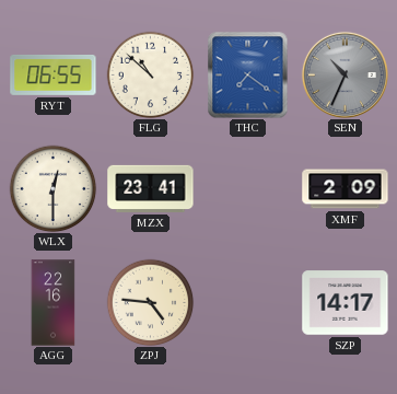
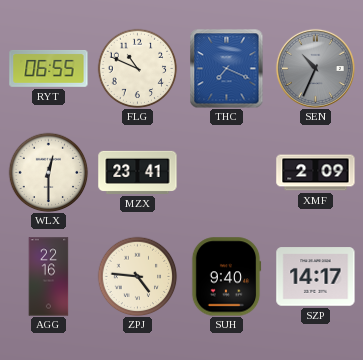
FLG: 10:52 -> 10:49 (137, 68)
THC: 7:21 -> 7:19 (227, 68)
SUH: none -> 9:40 (226, 277)
